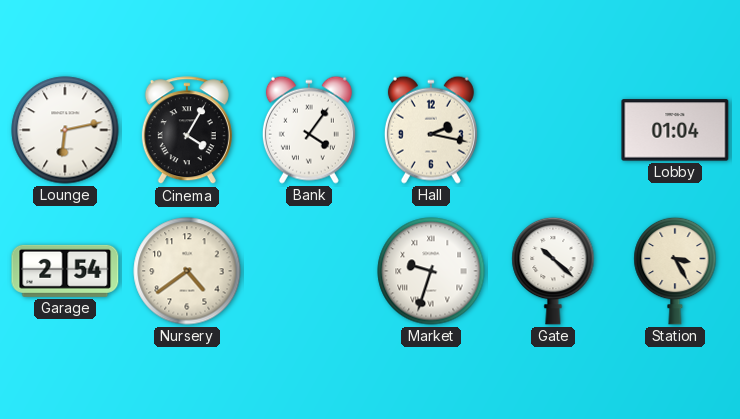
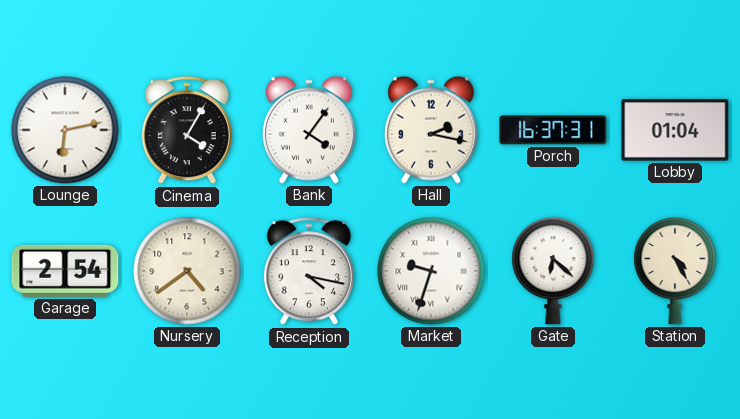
Porch: none -> 16:37 (553, 130)
Reception: none -> 4:17 (309, 272)
Gate: 10:22 -> 6:22 (553, 271)
Station: 3:25 -> 4:25 (675, 271)
